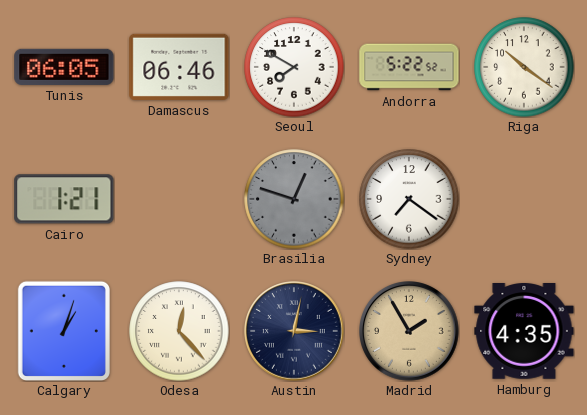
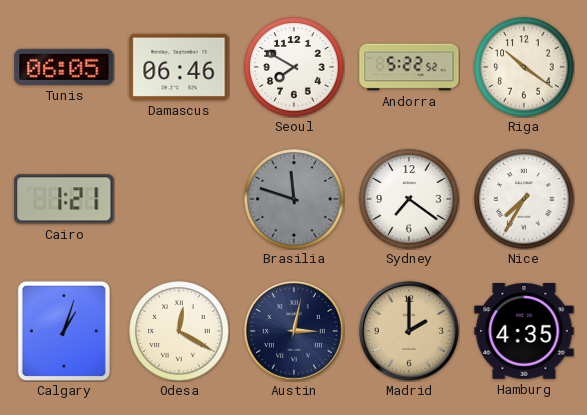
Brasilia: 12:48 -> 11:48 (294, 199)
Nice: none -> 7:35 (524, 199)
Odesa: 12:23 -> 12:20 (179, 331)
Madrid: 1:55 -> 2:00 (410, 332)
